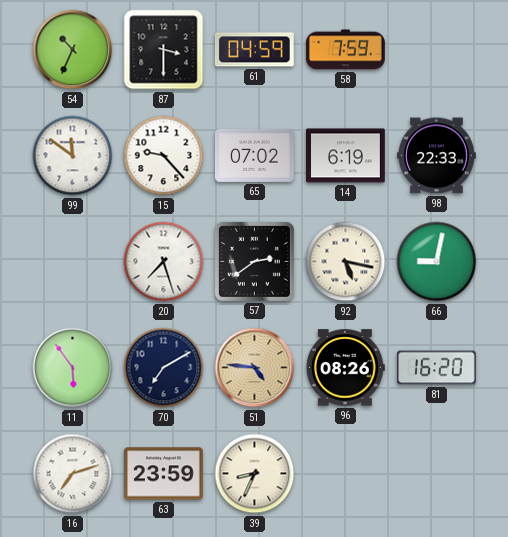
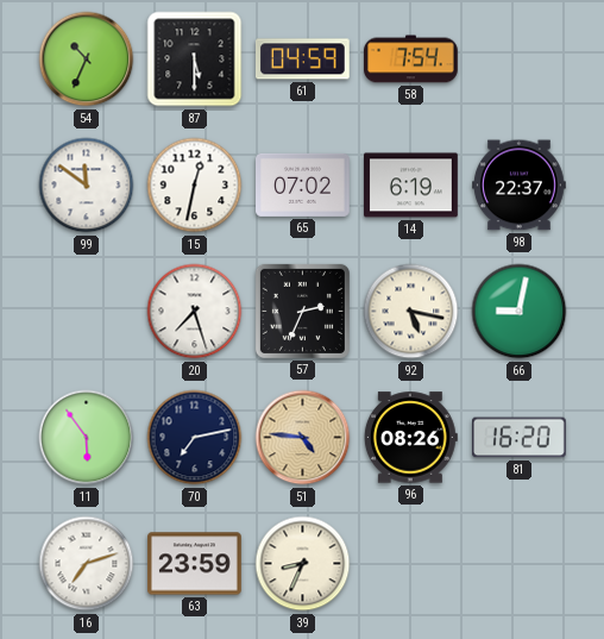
87: 3:30 -> 5:30 (195, 59)
58: 7:59 -> 7:54 (411, 59)
15: 9:23 -> 12:32 (195, 186)
98: 22:33 -> 22:37 (520, 186)
57: 2:39 -> 2:34 (302, 311)
70: 7:10 -> 7:13 (195, 438)
